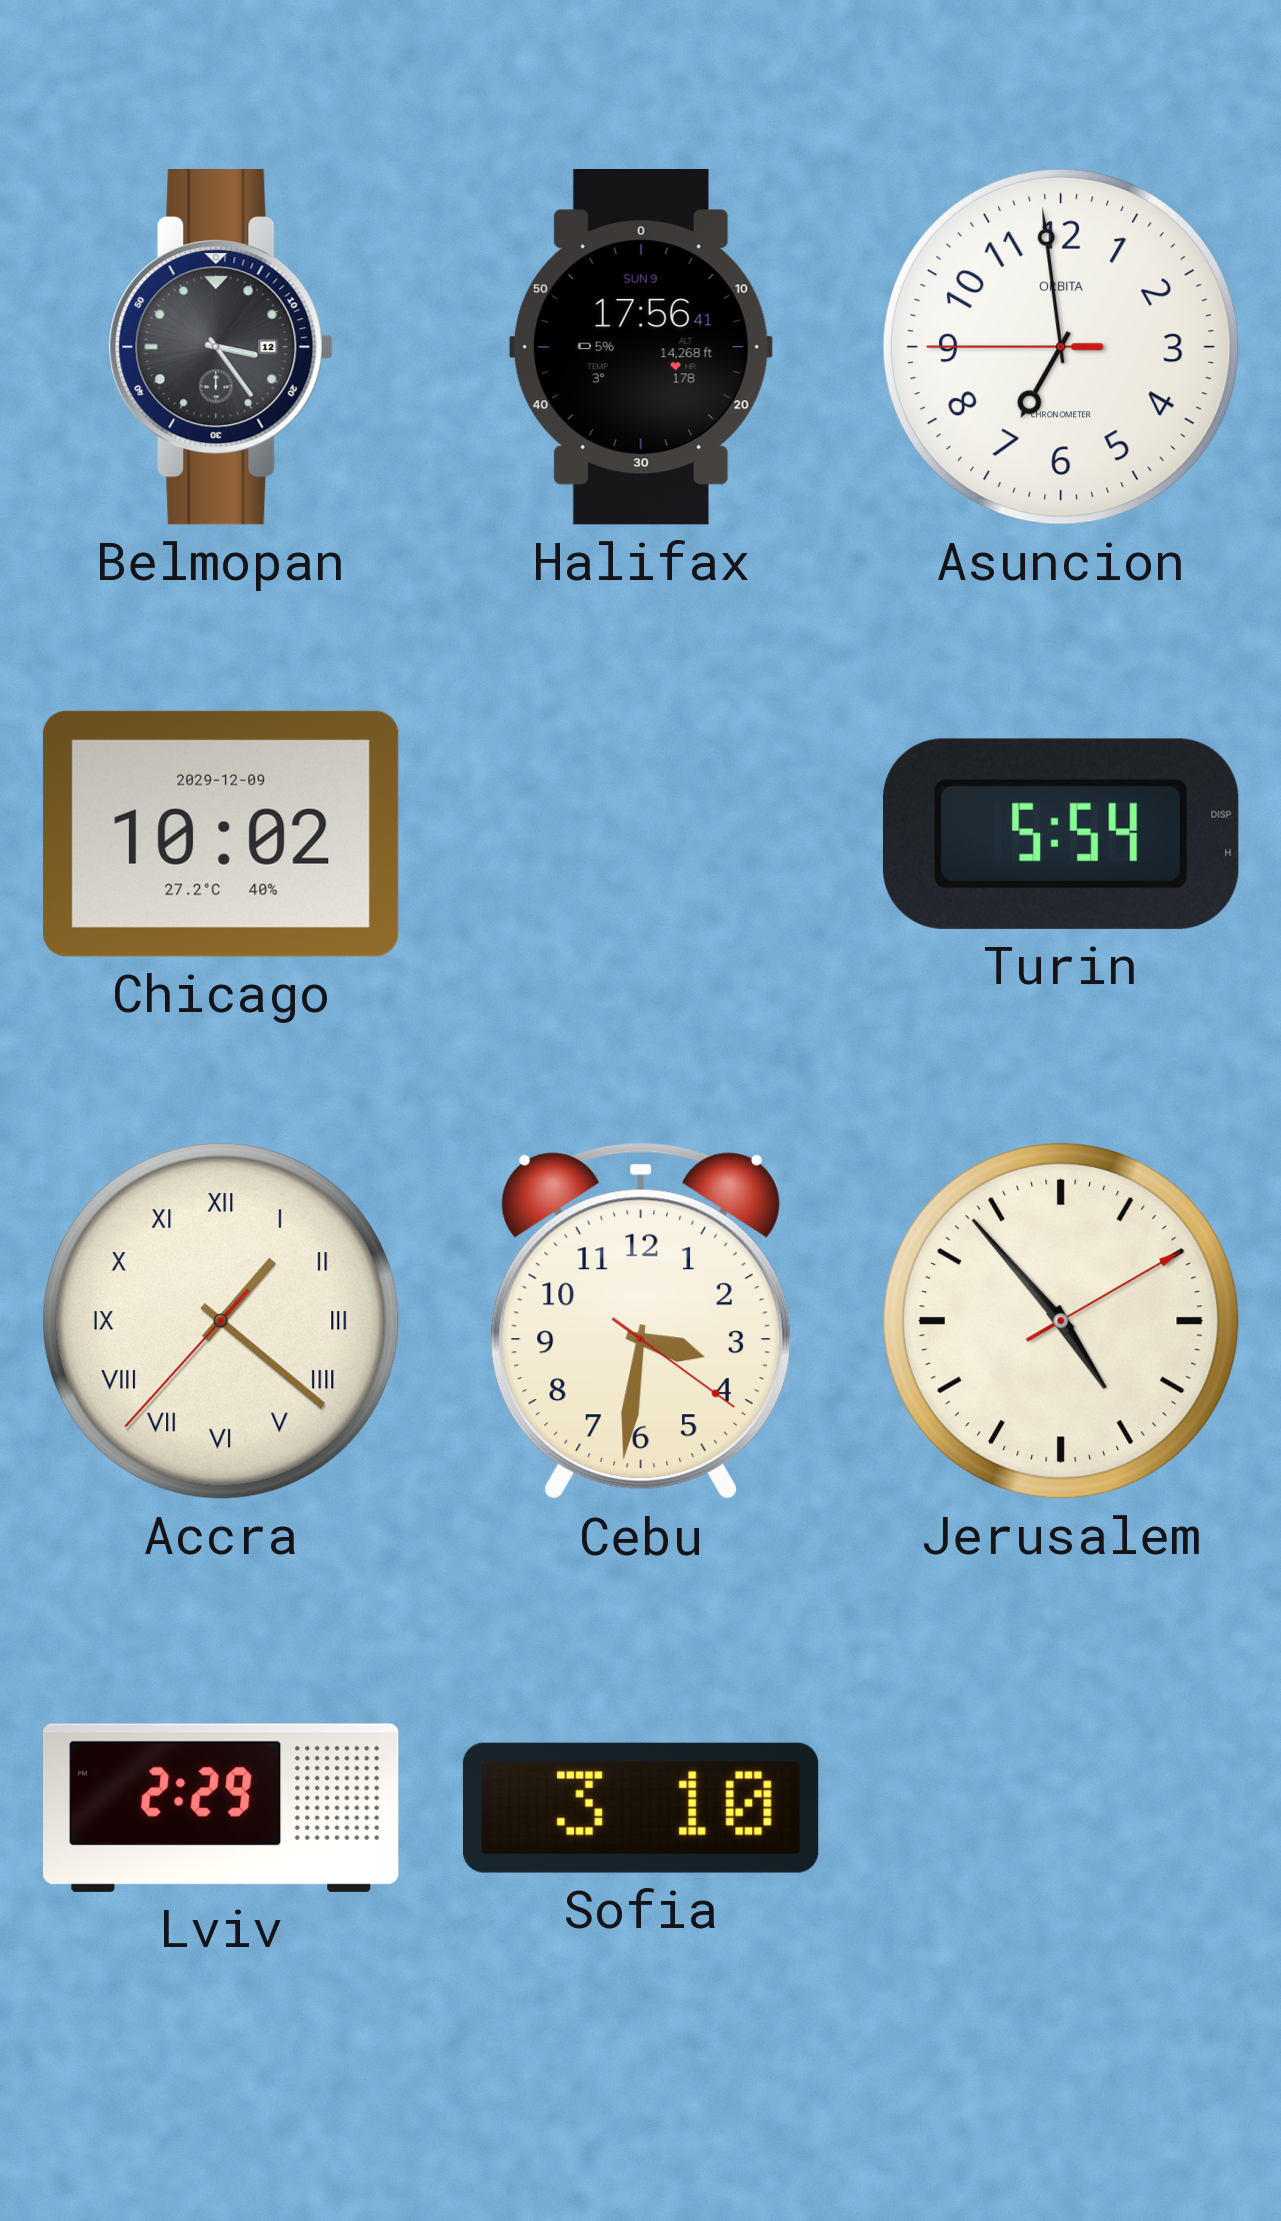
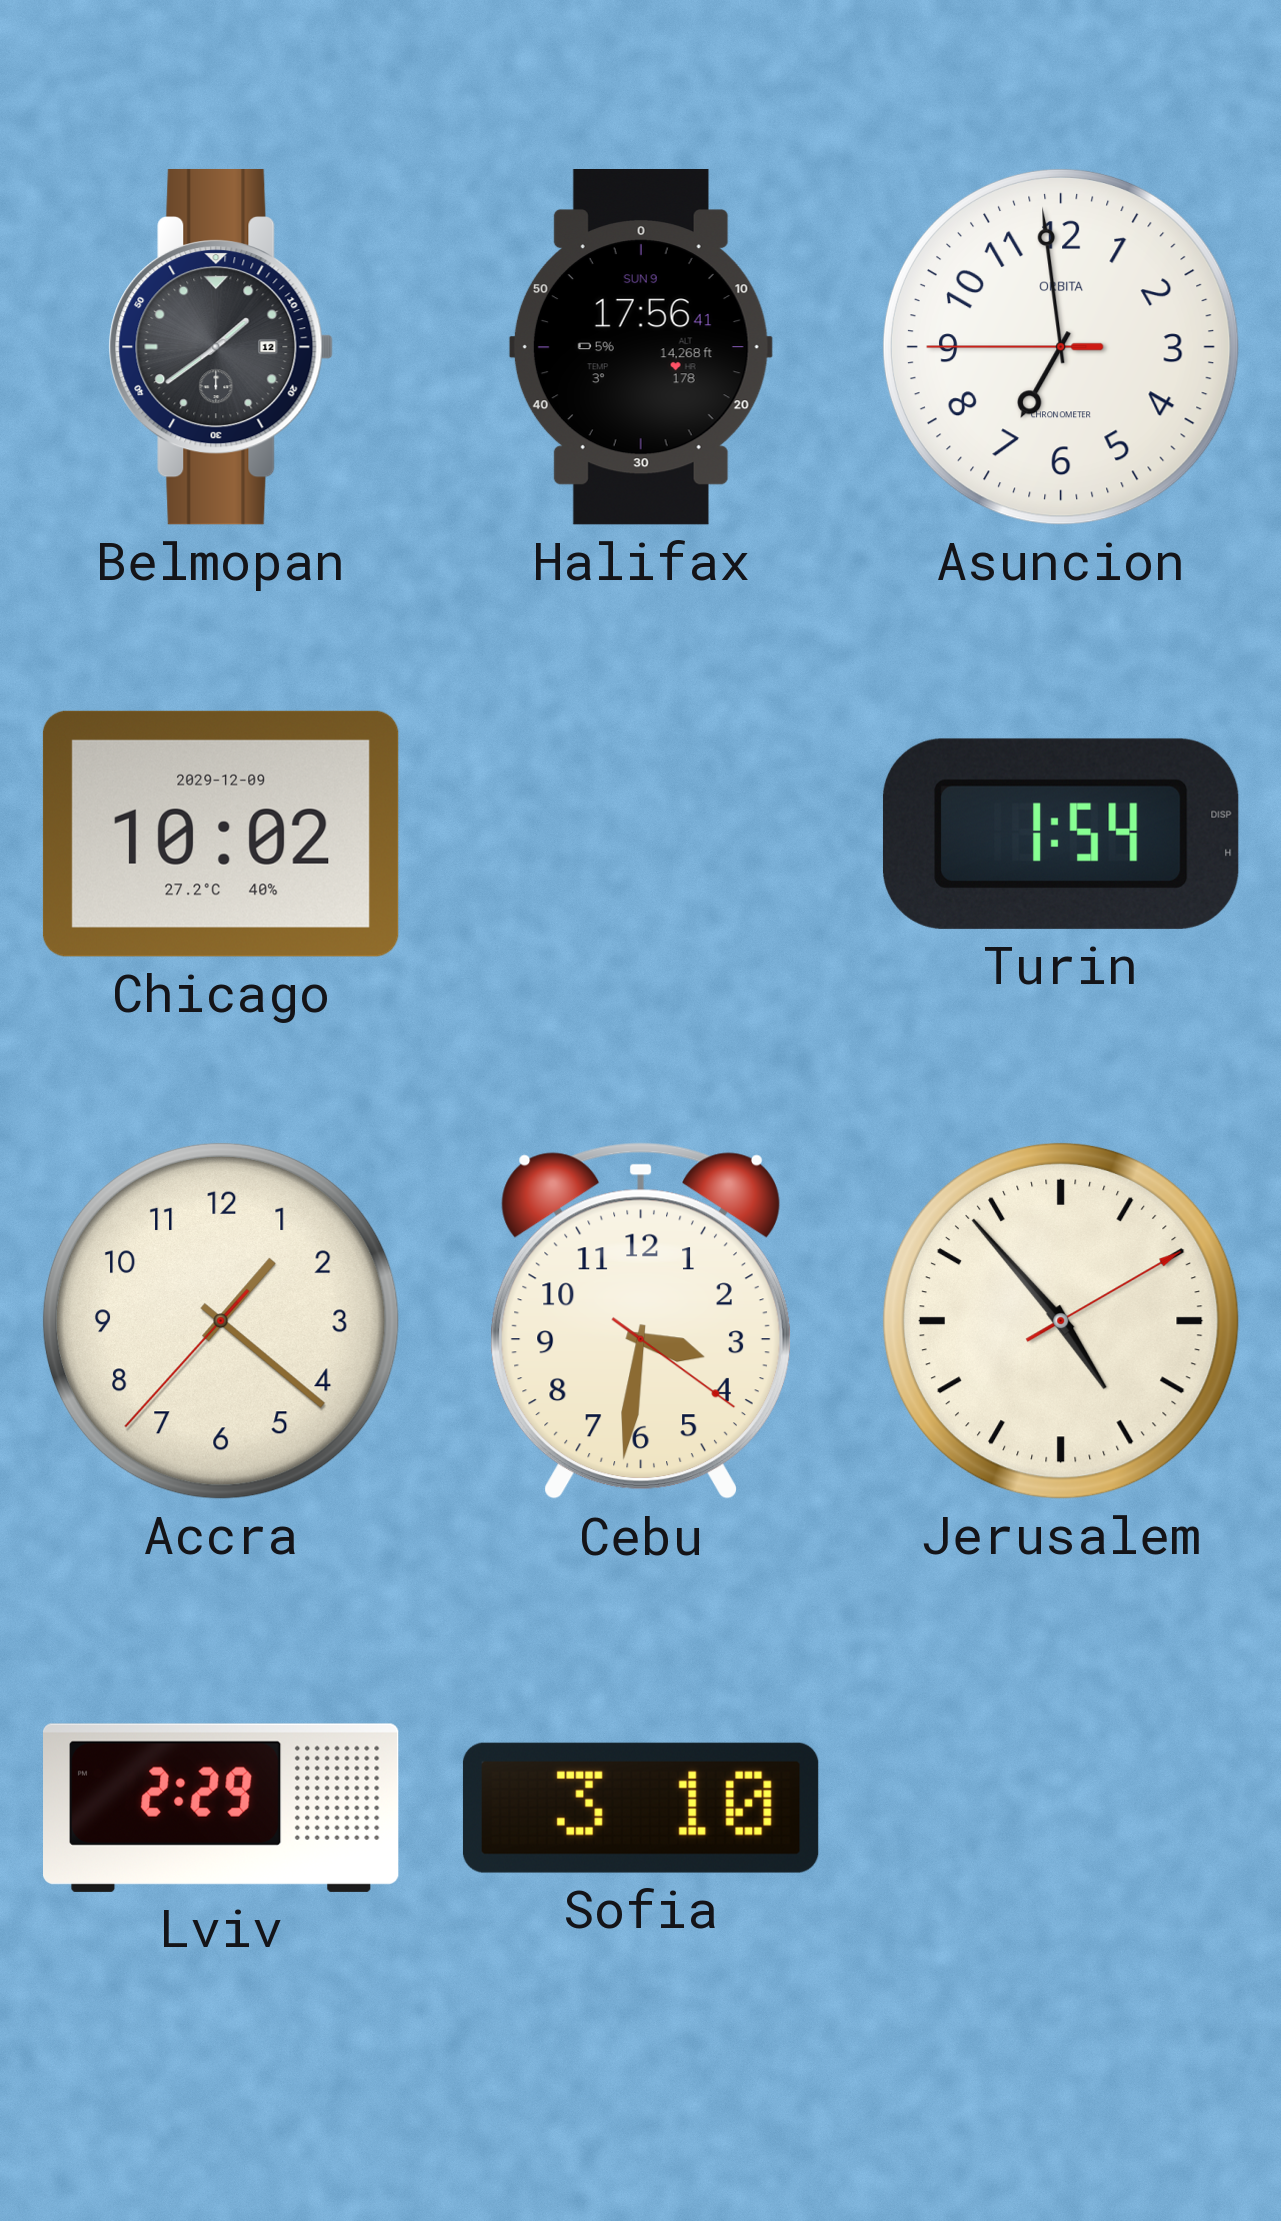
Belmopan: 3:24 -> 1:39 (221, 347)
Turin: 5:54 -> 1:54 (1061, 834)
Accra numerals: Roman -> Arabic (221, 1321)
